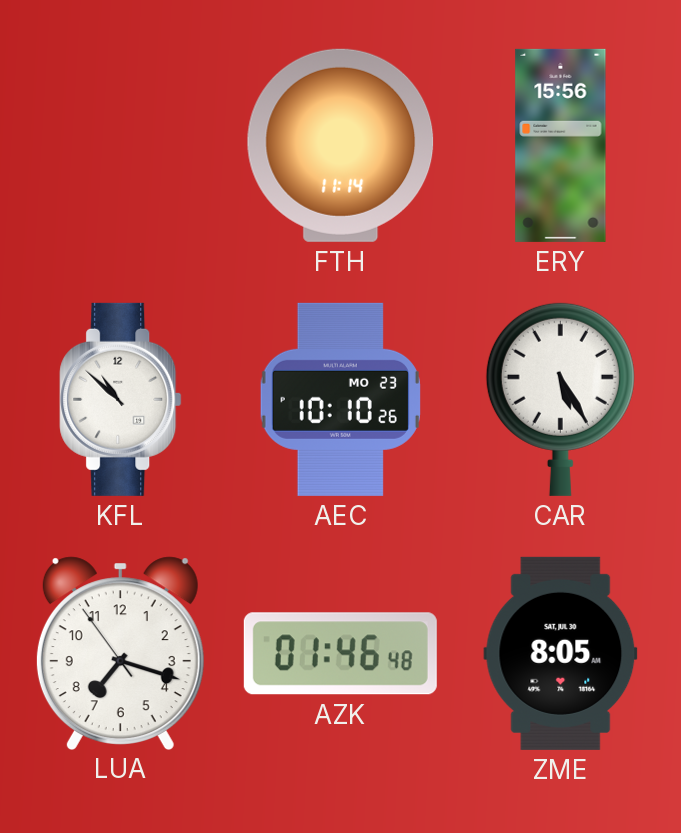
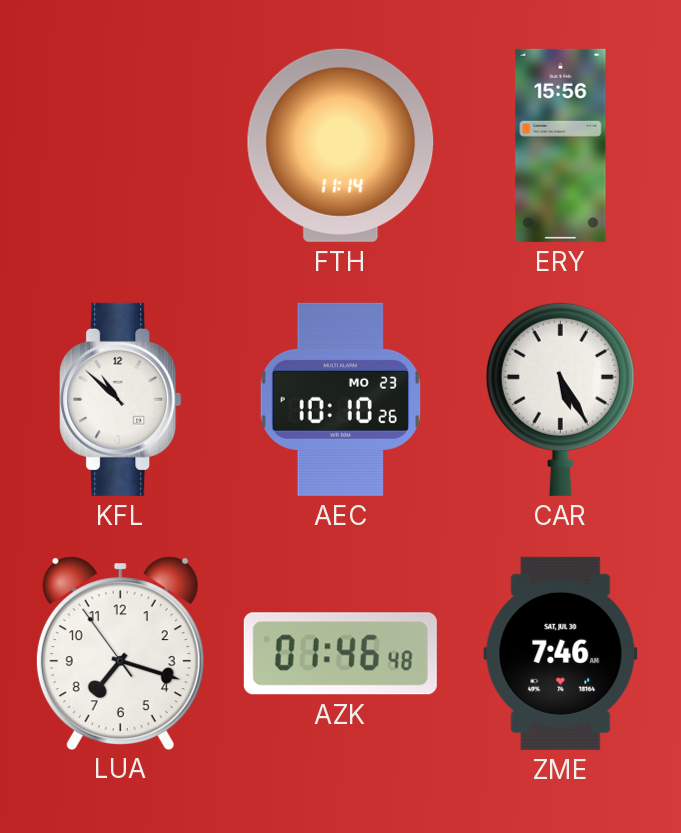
ZME: 8:05 -> 7:46 (561, 653)
